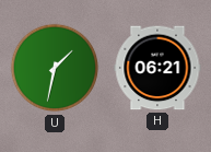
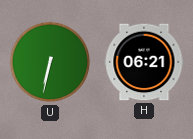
U: 1:32 -> 6:32 (50, 62)
